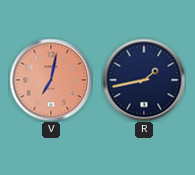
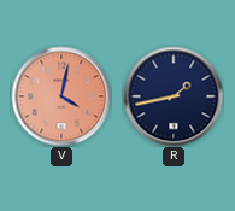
V: 7:02 -> 4:02 (61, 96)
